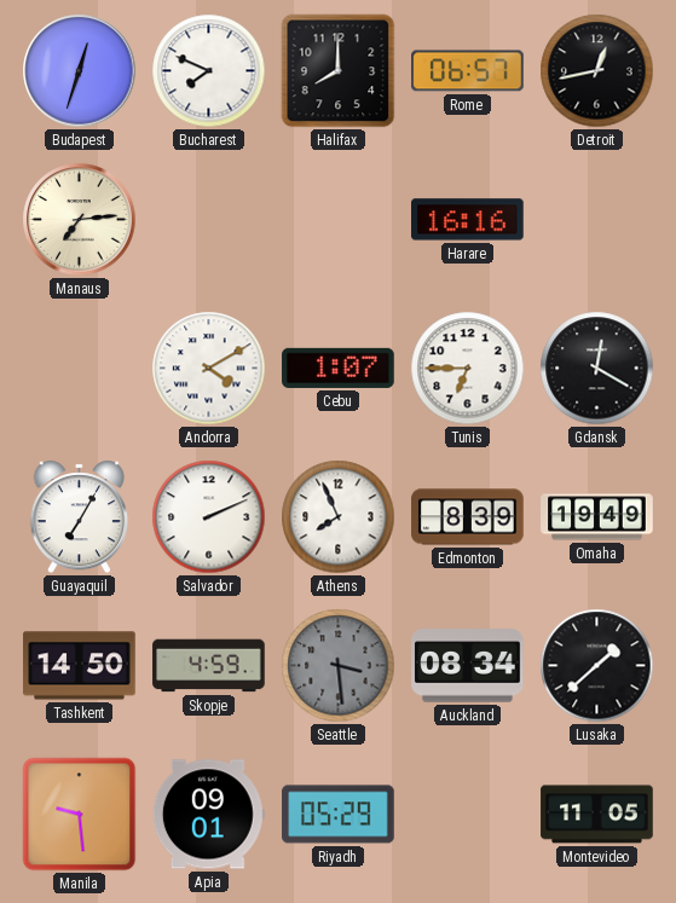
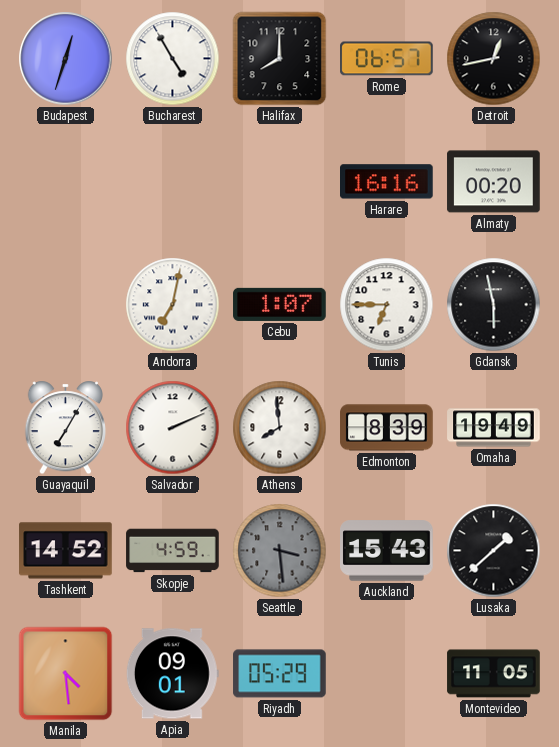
Bucharest: 7:49 -> 4:55 (173, 59)
Manaus: 7:14 -> none (80, 220)
Almaty: none -> 00:20 (494, 182)
Andorra: 4:10 -> 7:02 (173, 305)
Gdansk: 12:20 -> 5:58 (494, 305)
Athens: 7:56 -> 7:59 (280, 428)
Tashkent: 14:50 -> 14:52 (66, 551)
Auckland: 08:34 -> 15:43 (387, 551)
Manila: 9:29 -> 4:29 (66, 674)
